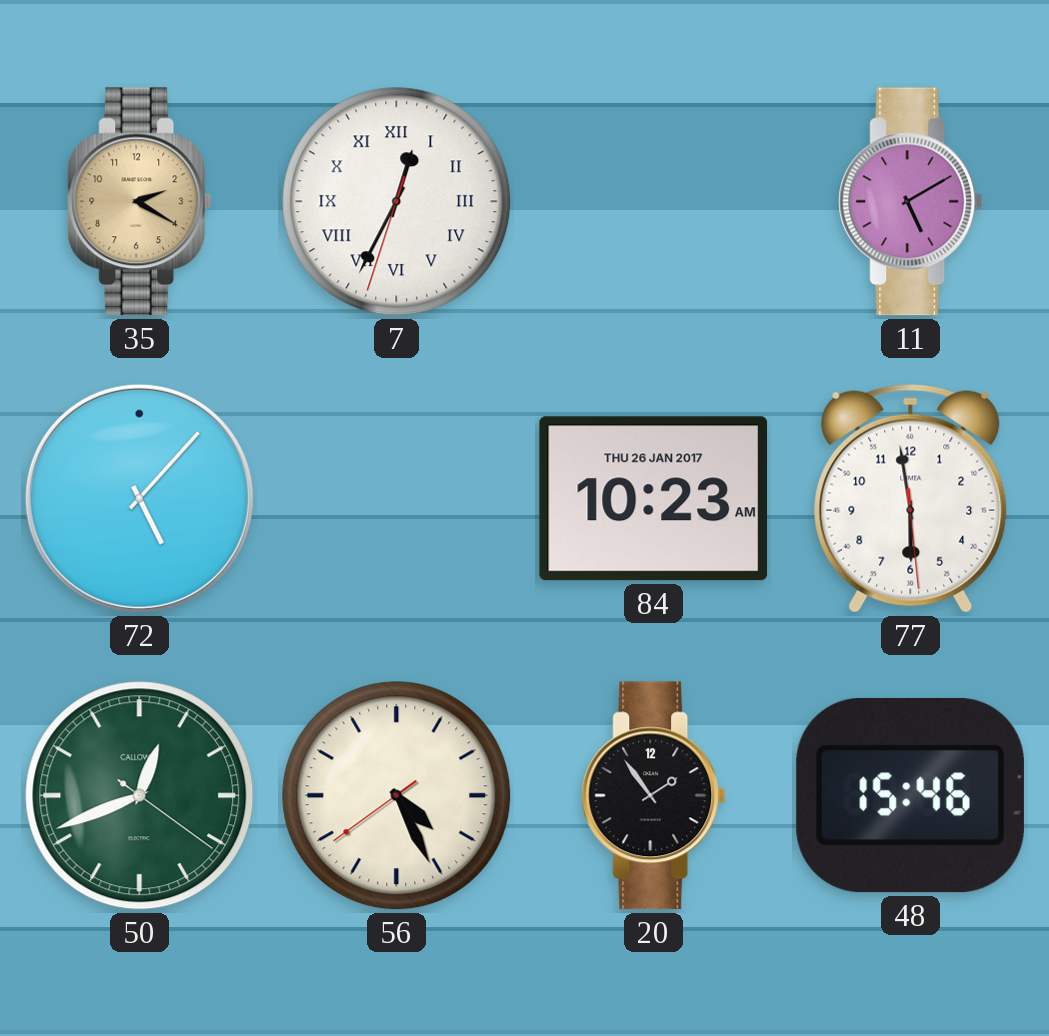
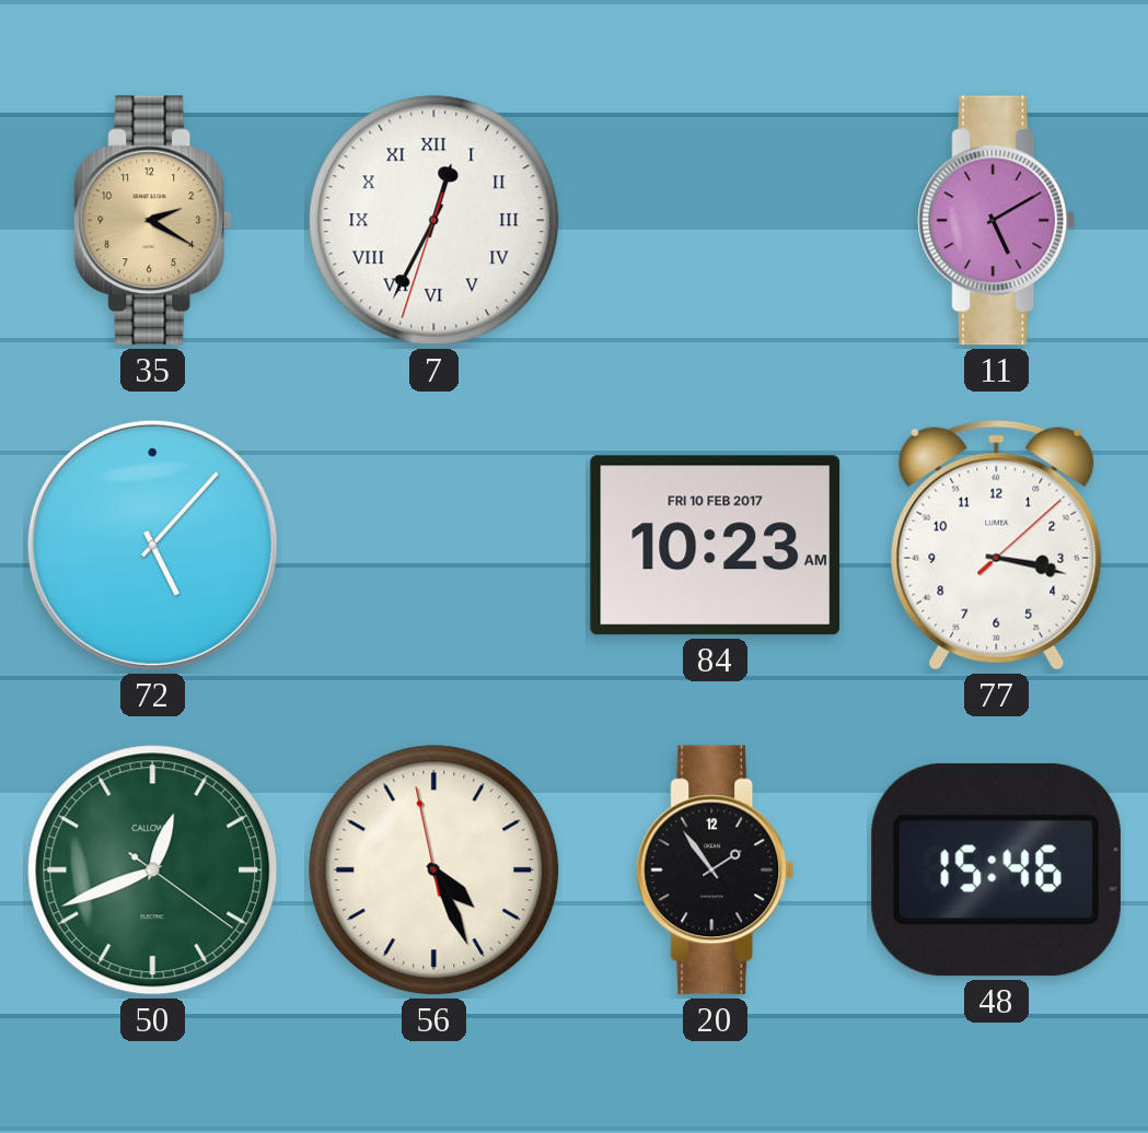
84 date: THU 26 JAN 2017 -> FRI 10 FEB 2017 (716, 546)
77: 5:58 -> 3:17 (997, 545)
56: 4:25:39 -> 4:25:58 (434, 871)
